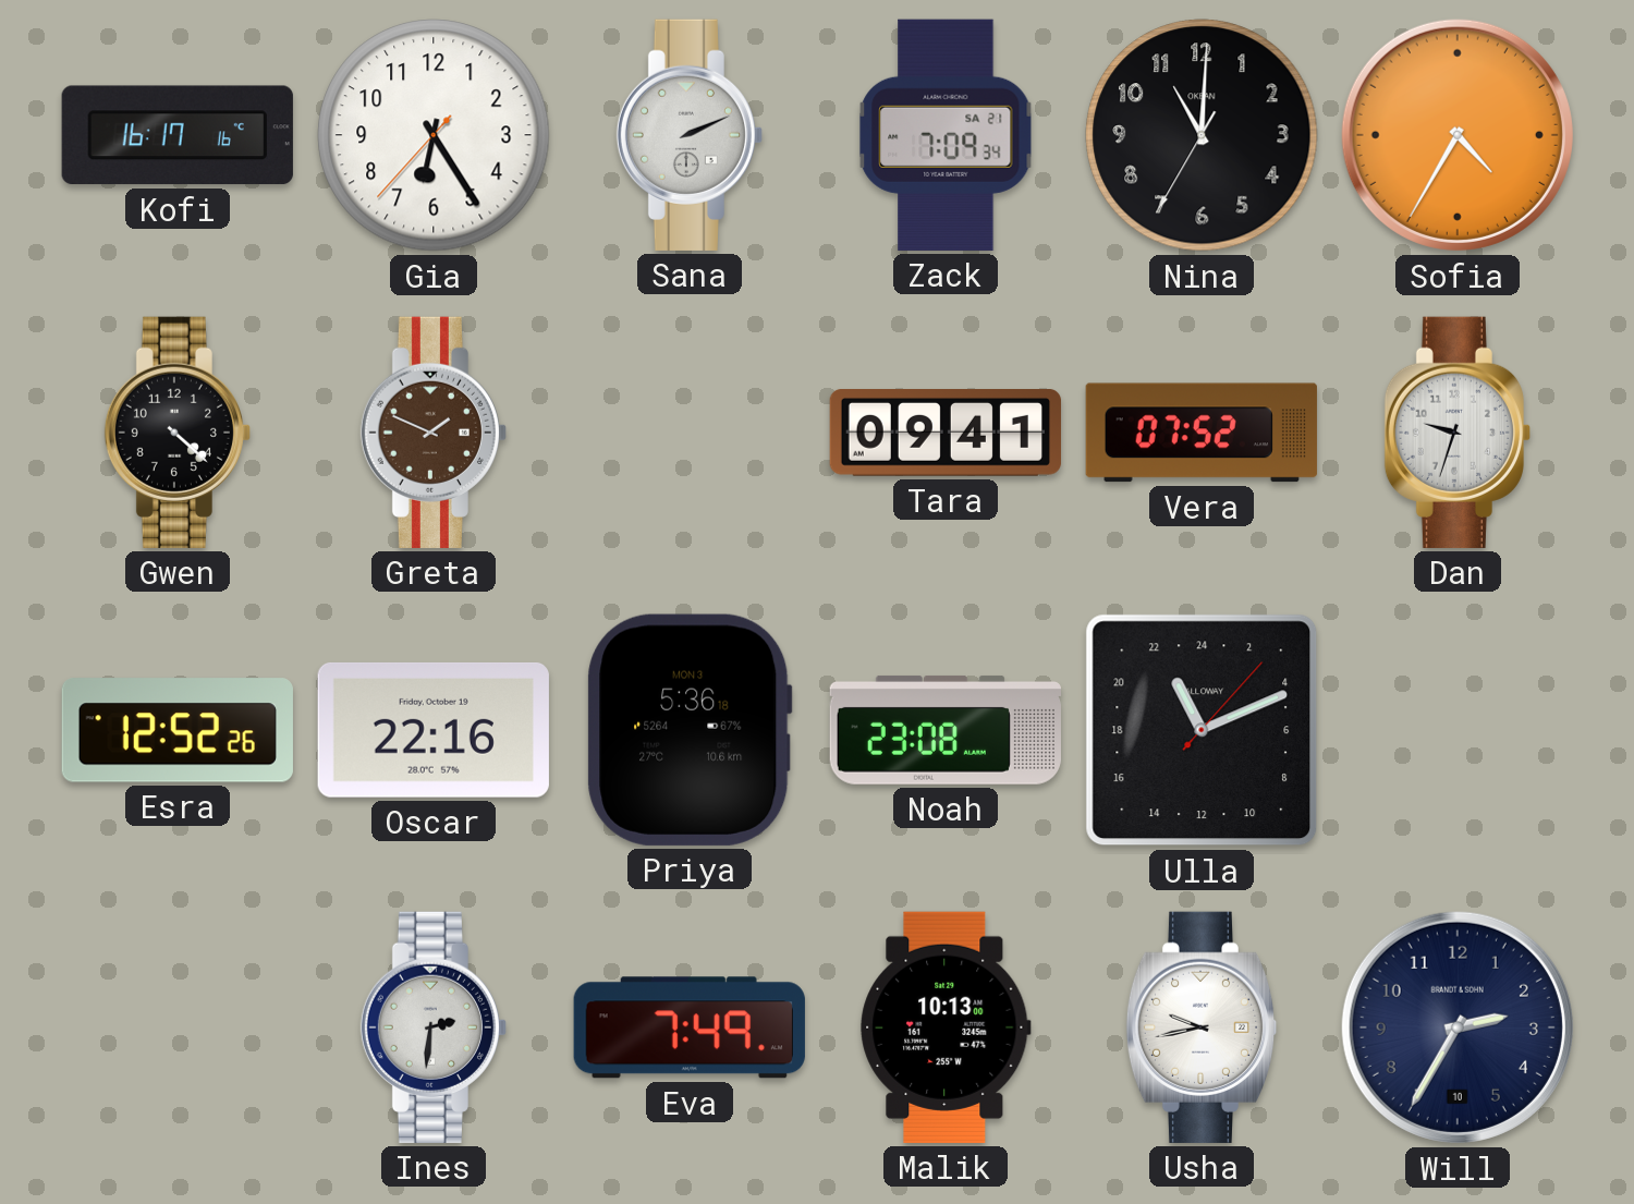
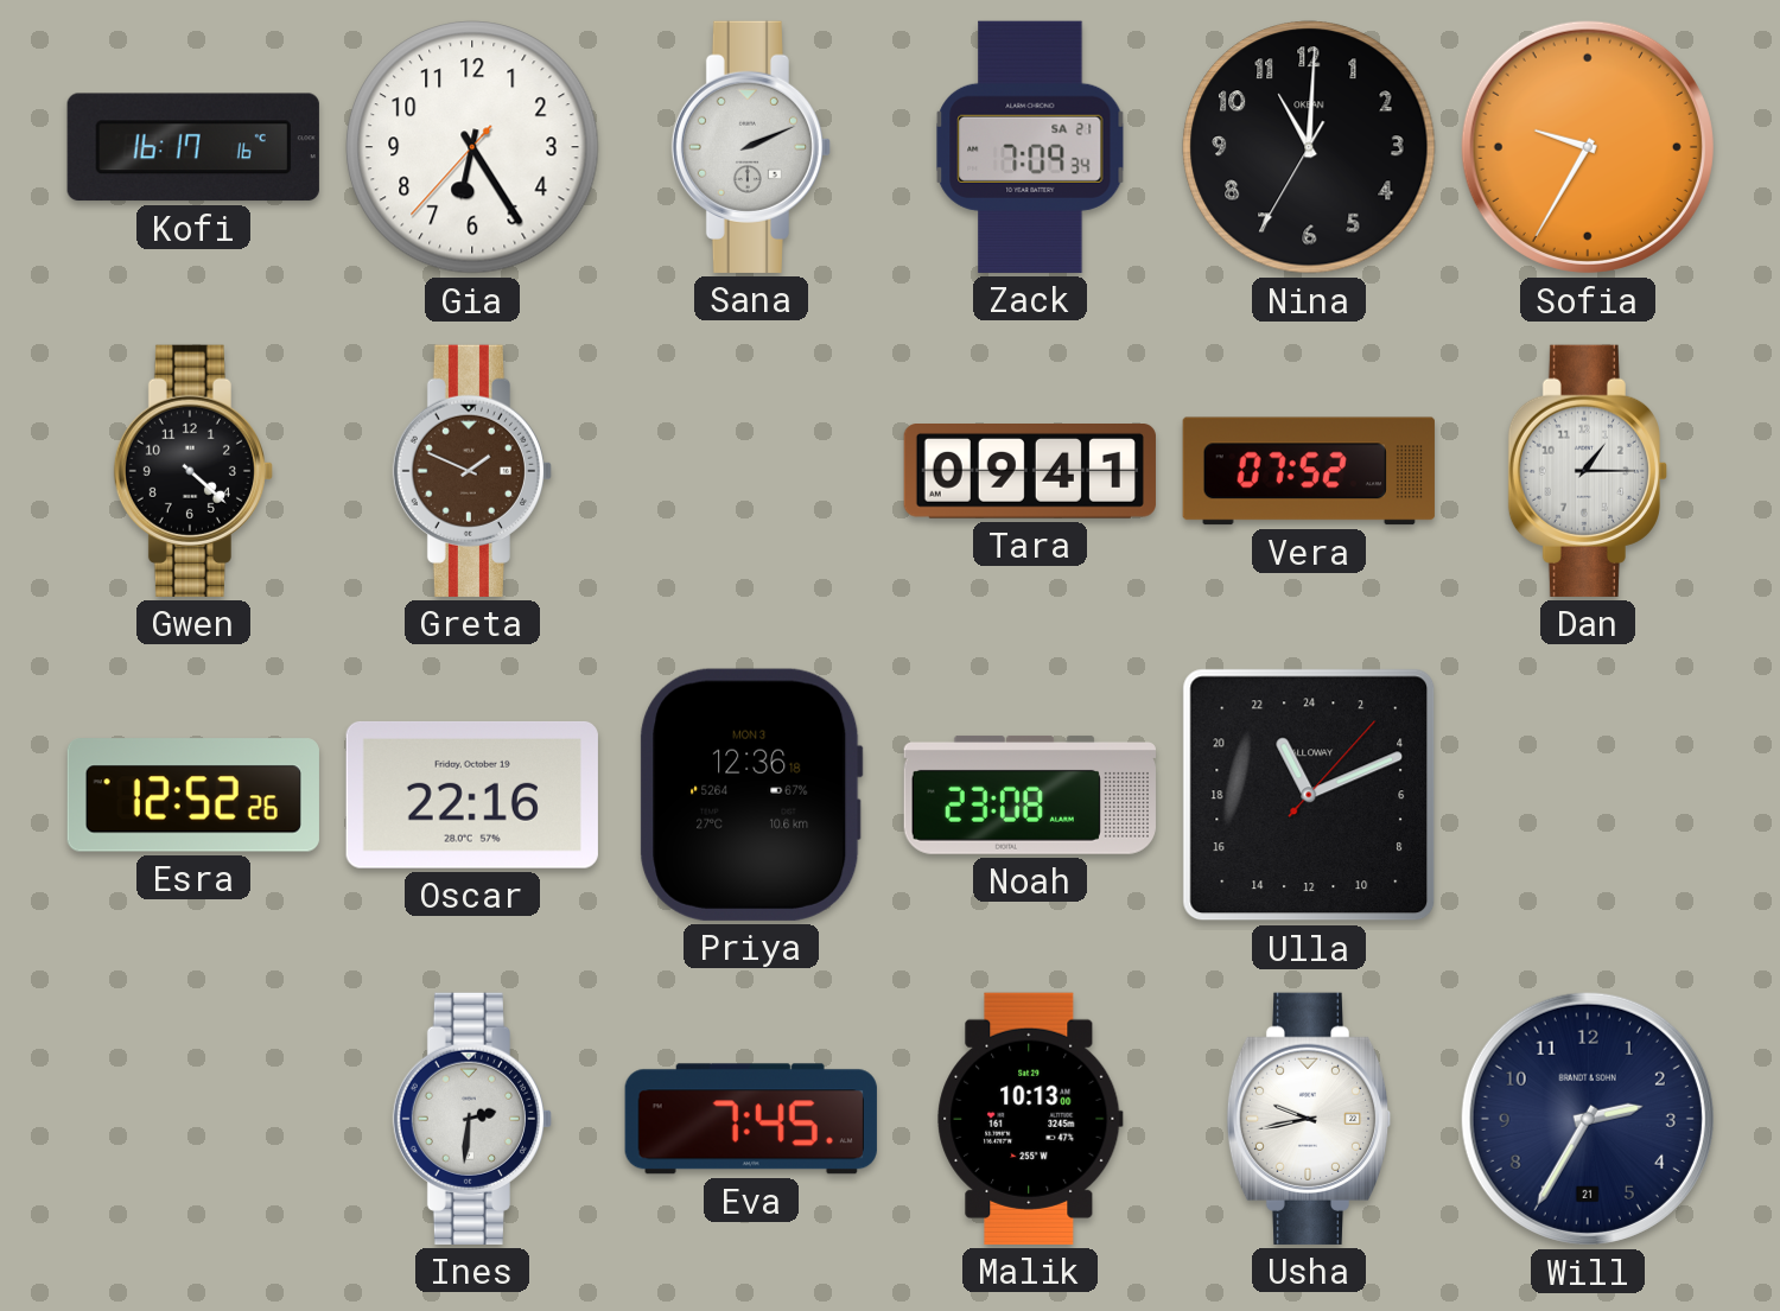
Sofia: 4:35 -> 9:35 (1588, 147)
Dan: 9:33 -> 1:15 (1588, 471)
Priya: 5:36 -> 12:36 (751, 795)
Eva: 7:49 -> 7:45 (751, 1119)
Will date: 10 -> 21 (1588, 1119)
